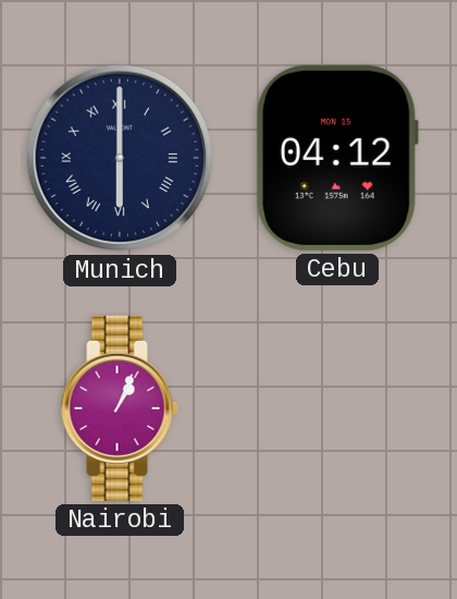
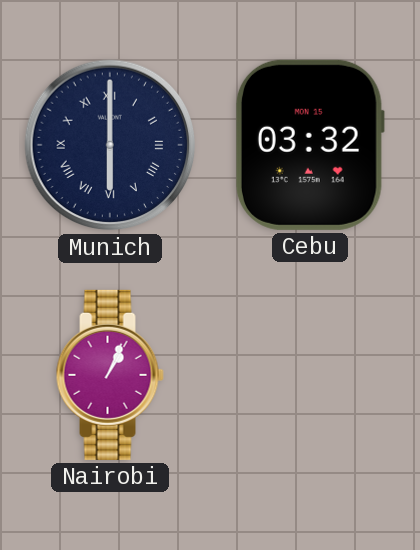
Cebu: 04:12 -> 03:32 (310, 145)
